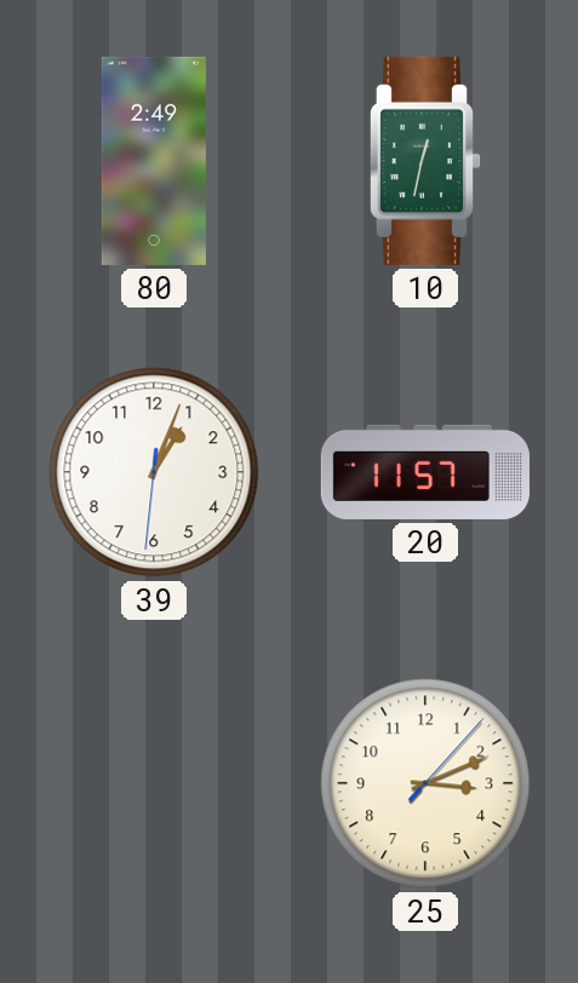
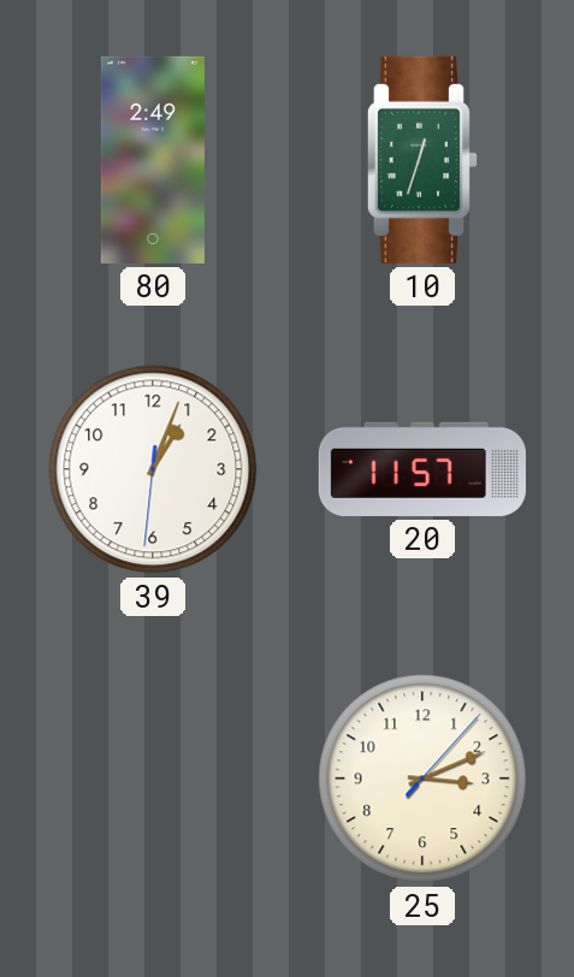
10: 12:32 -> 12:33 (422, 160)
